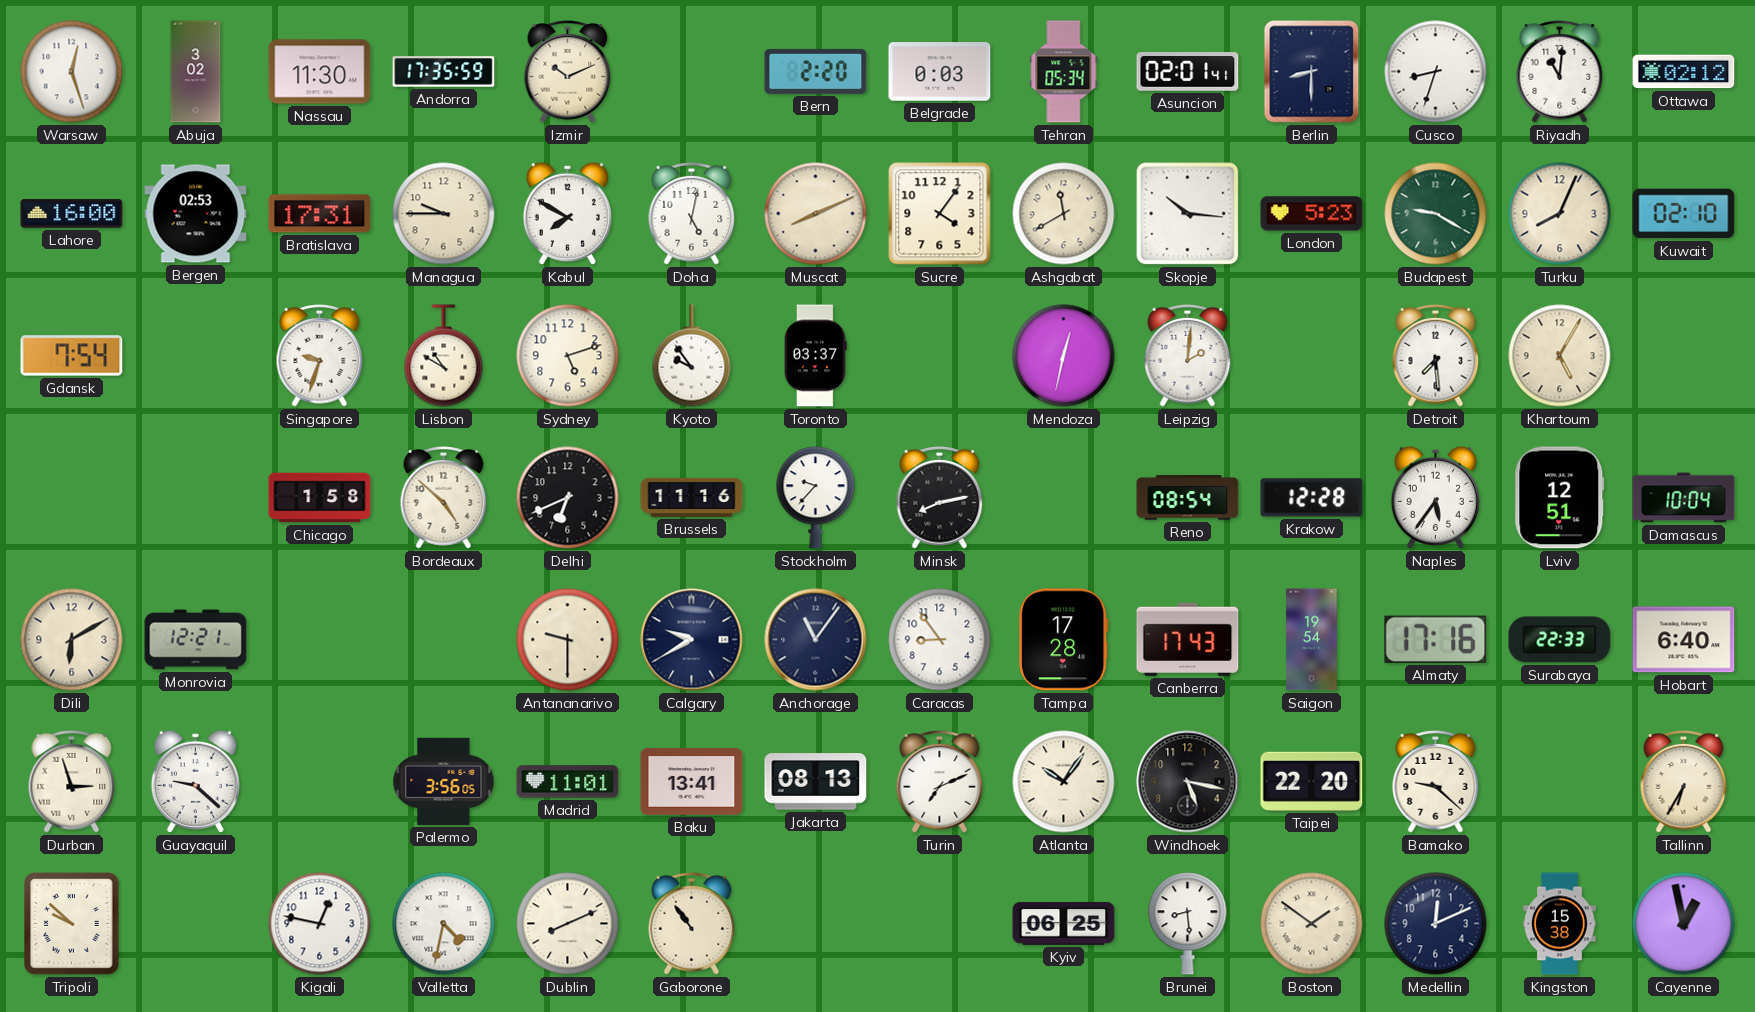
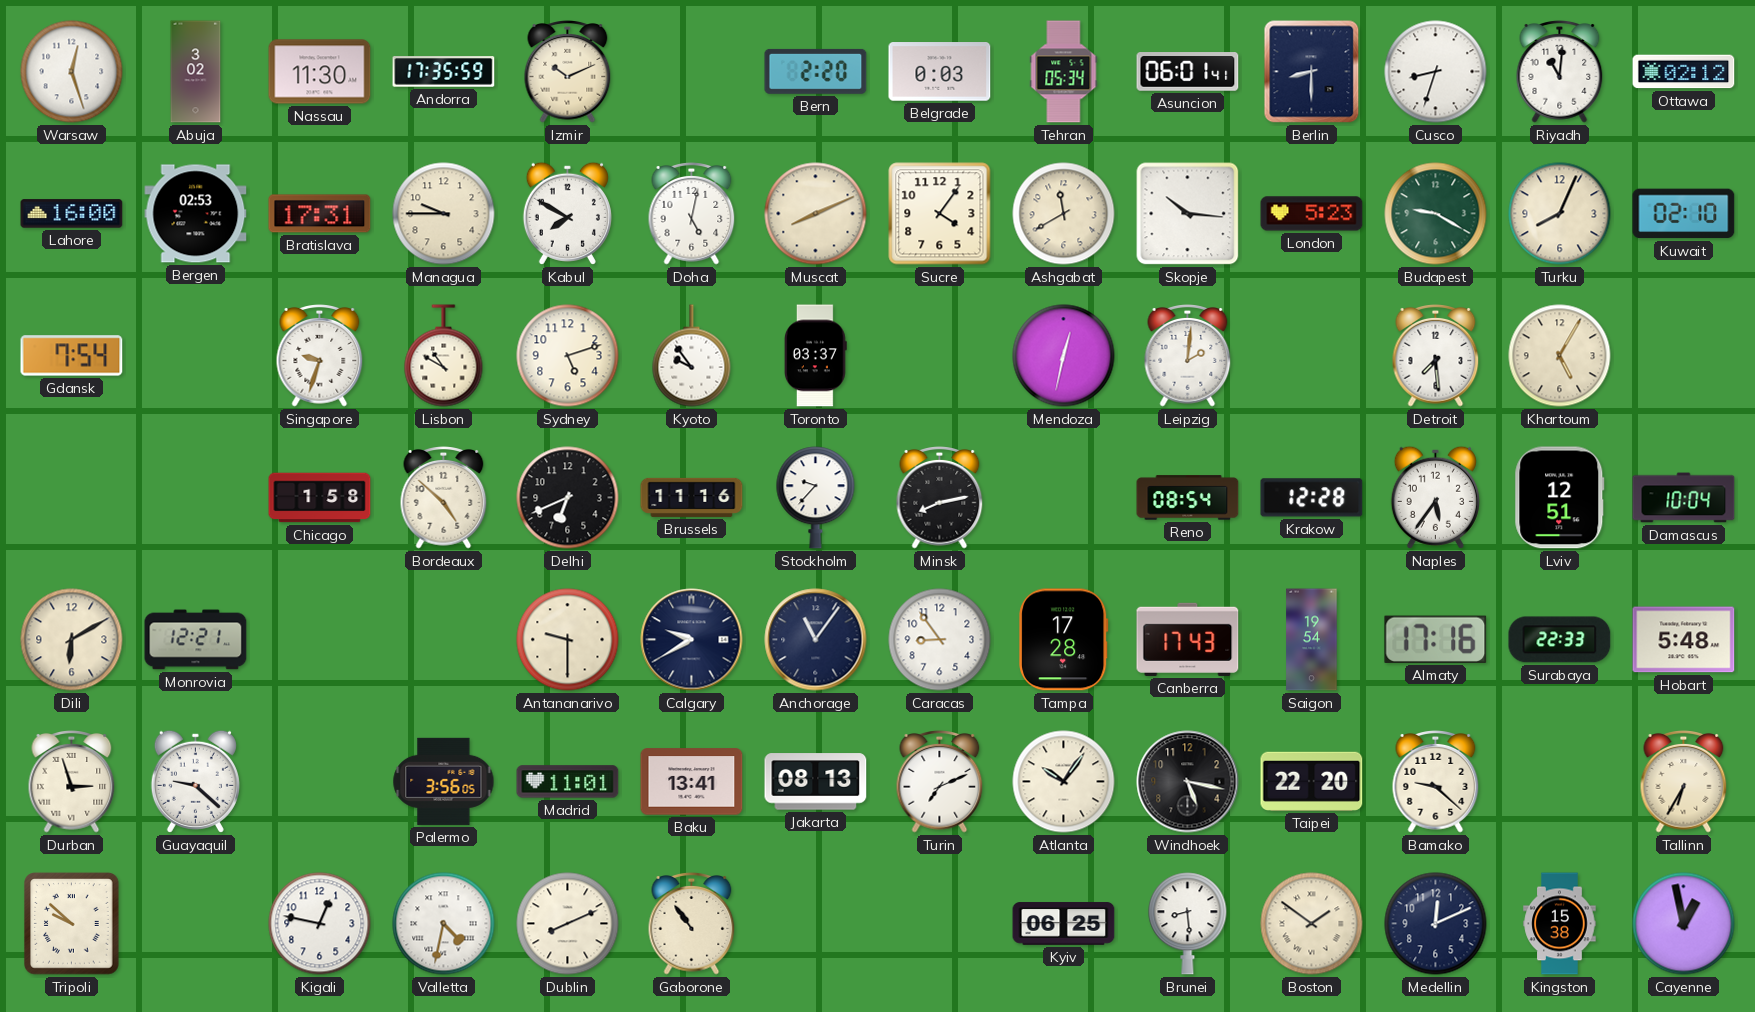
Asuncion: 02:01 -> 06:01 (1188, 72)
Hobart: 6:40 -> 5:48 (1684, 640)
